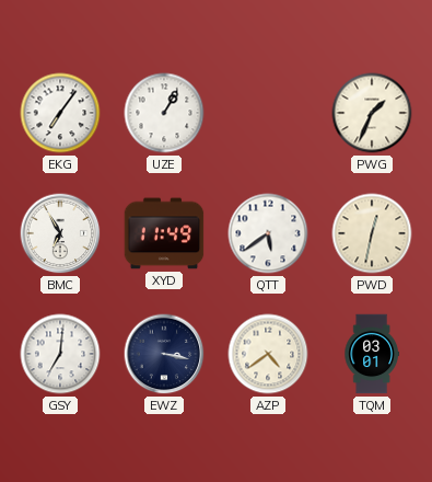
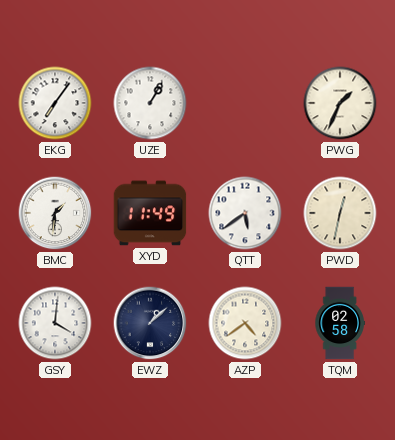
BMC: 6:55 -> 1:31 (55, 213)
GSY: 7:01 -> 4:01 (55, 323)
EWZ: 3:17 -> 1:08 (150, 323)
TQM: 03:01 -> 02:58 (340, 323)
